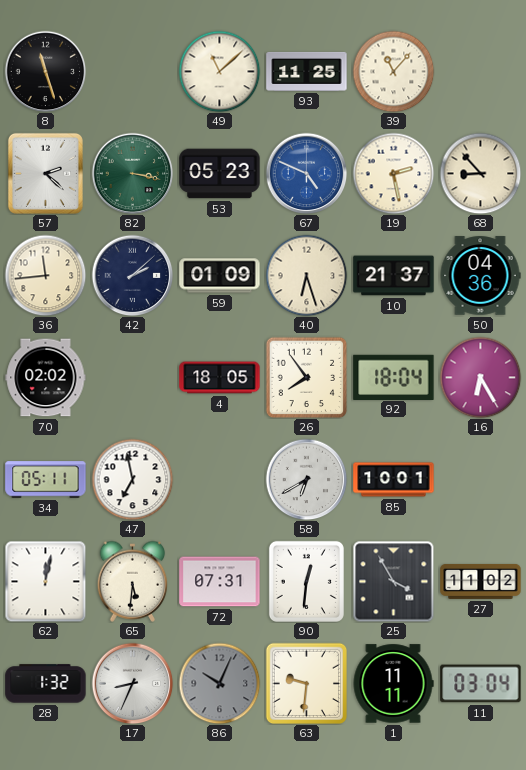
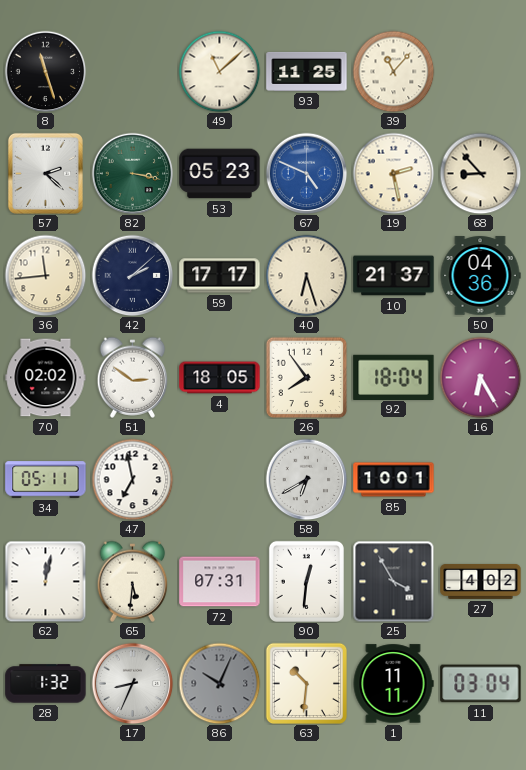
59: 01:09 -> 17:17 (220, 276)
51: none -> 2:51 (133, 377)
27: 11:02 -> 4:02 (481, 581)
63: 9:31 -> 10:31 (306, 683)
